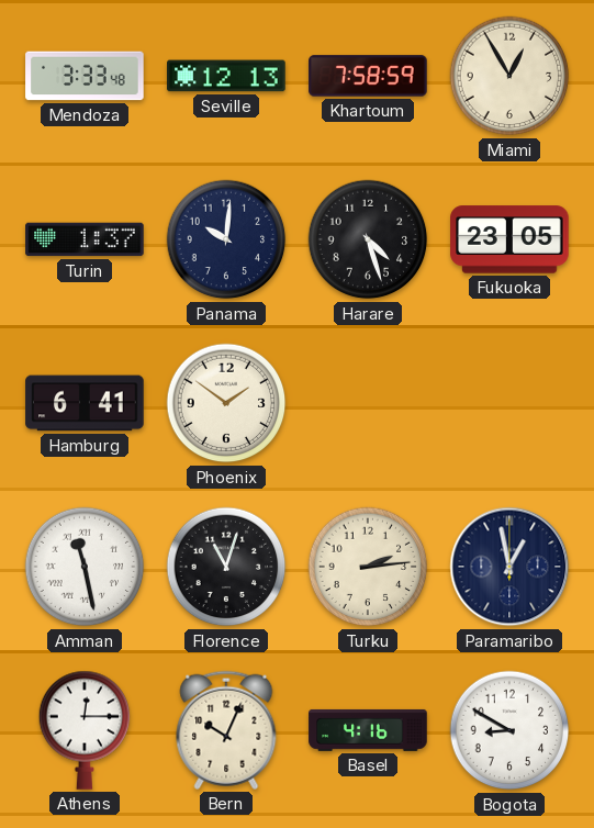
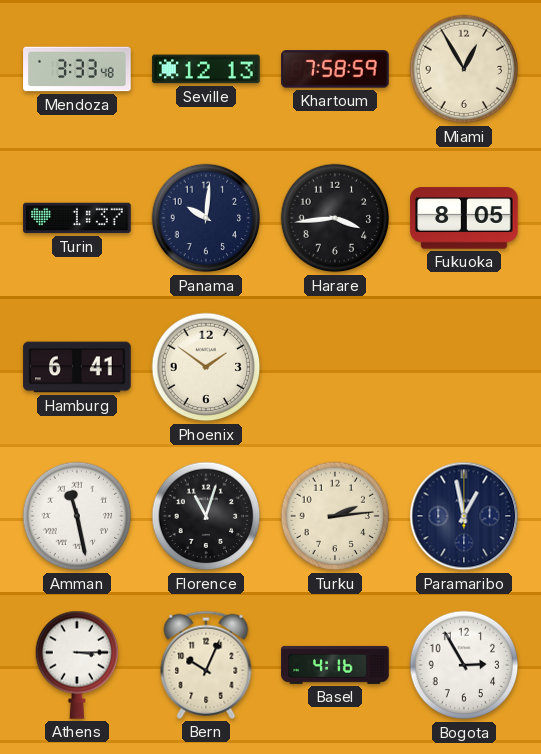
Harare: 4:27 -> 3:44 (335, 218)
Fukuoka: 23:05 -> 8:05 (464, 218)
Athens: 12:15 -> 3:15 (77, 665)
Bogota: 8:50 -> 2:55 (464, 665)
